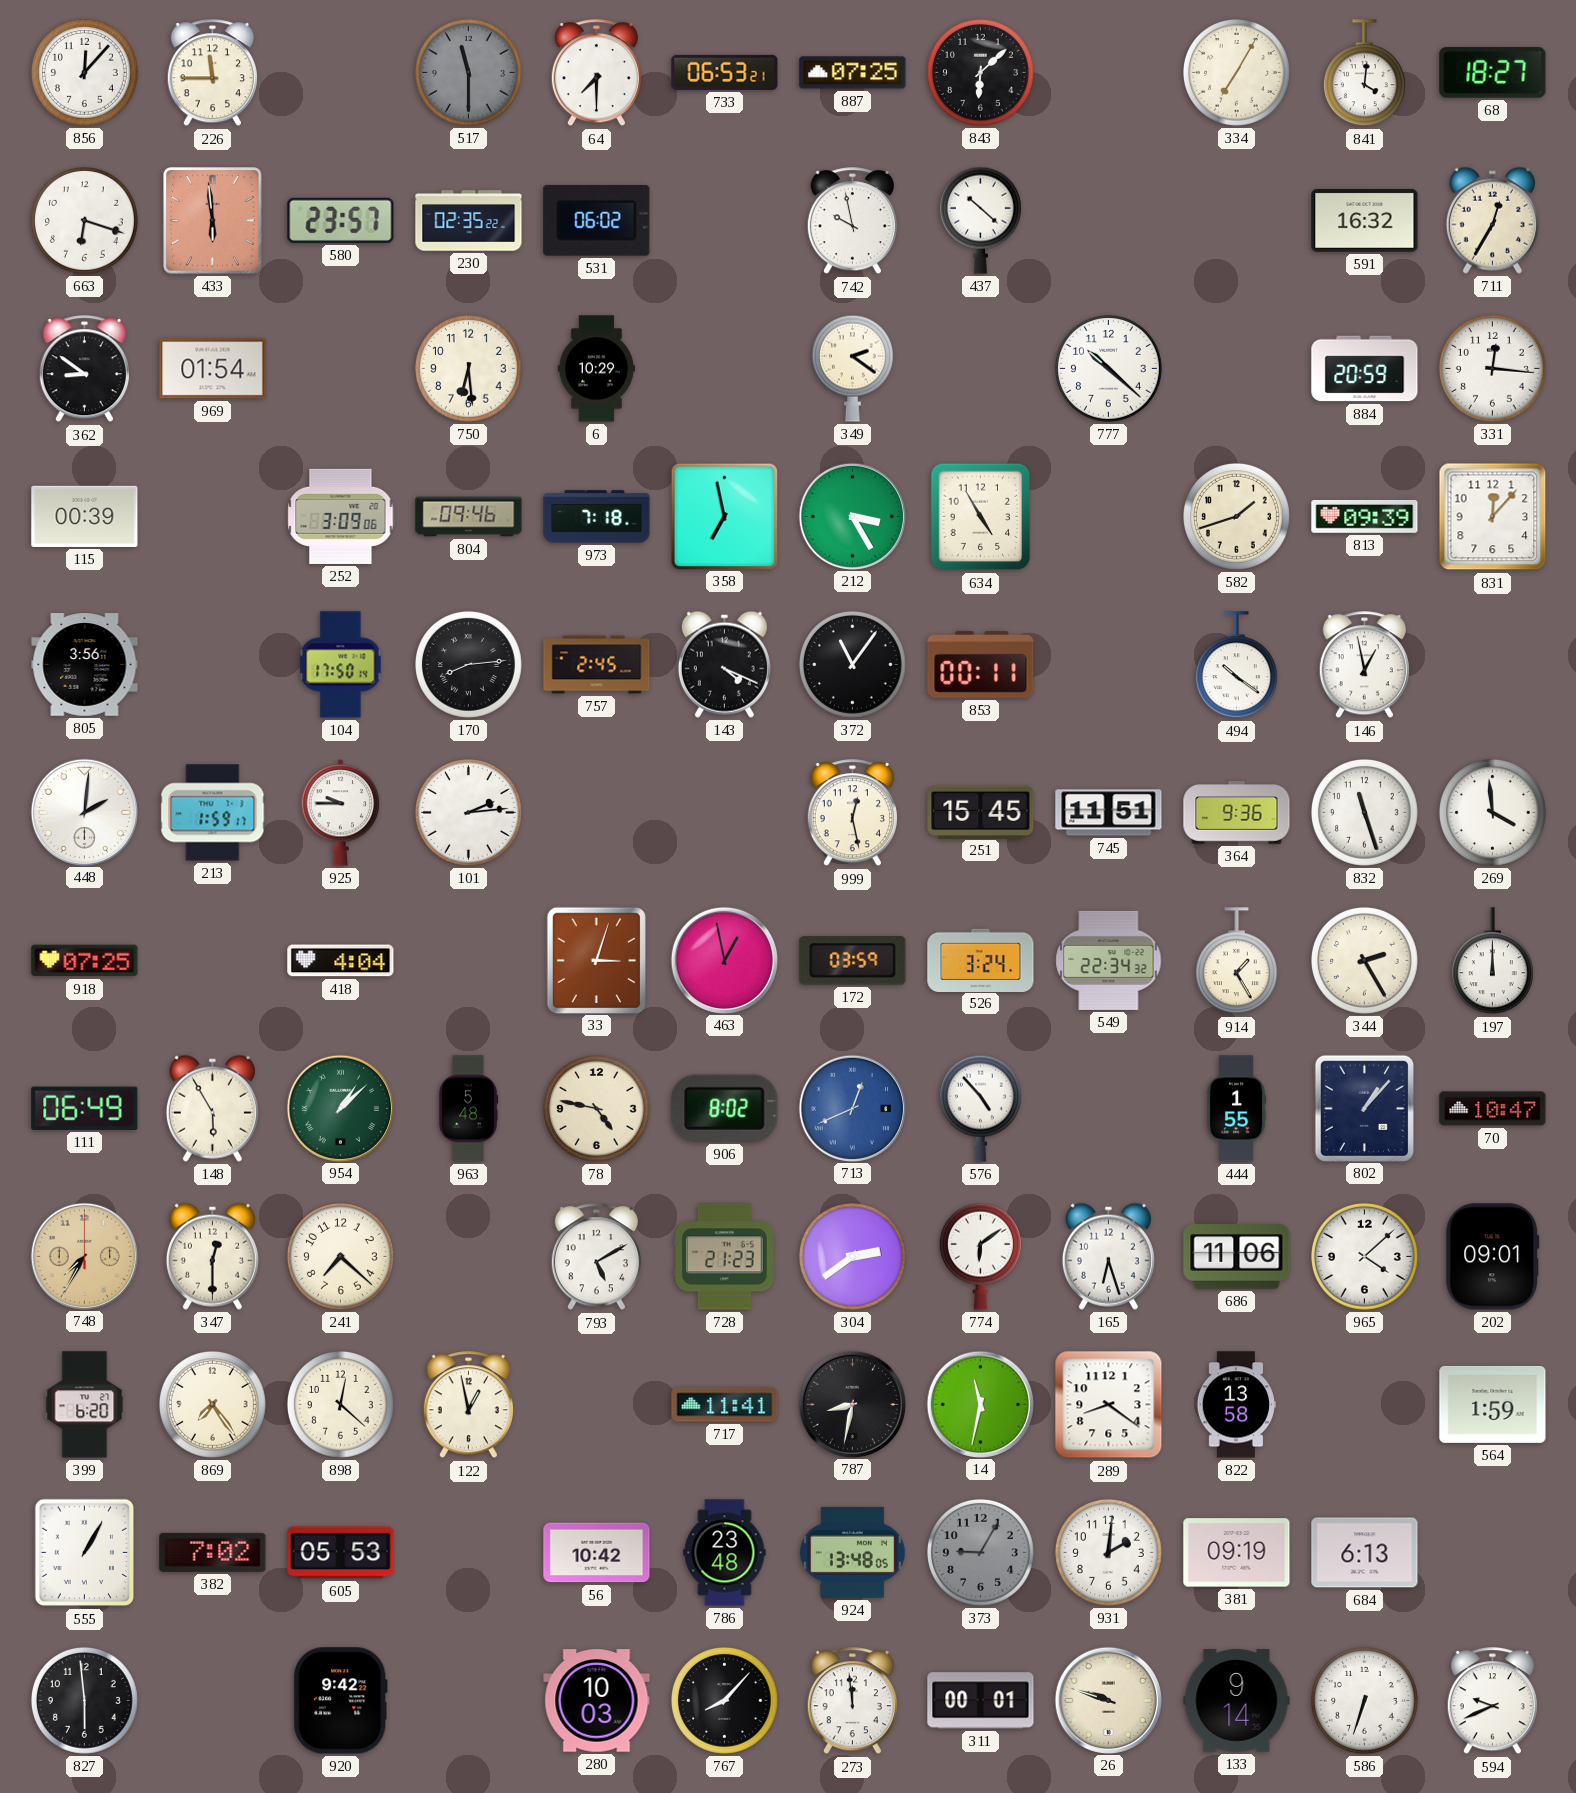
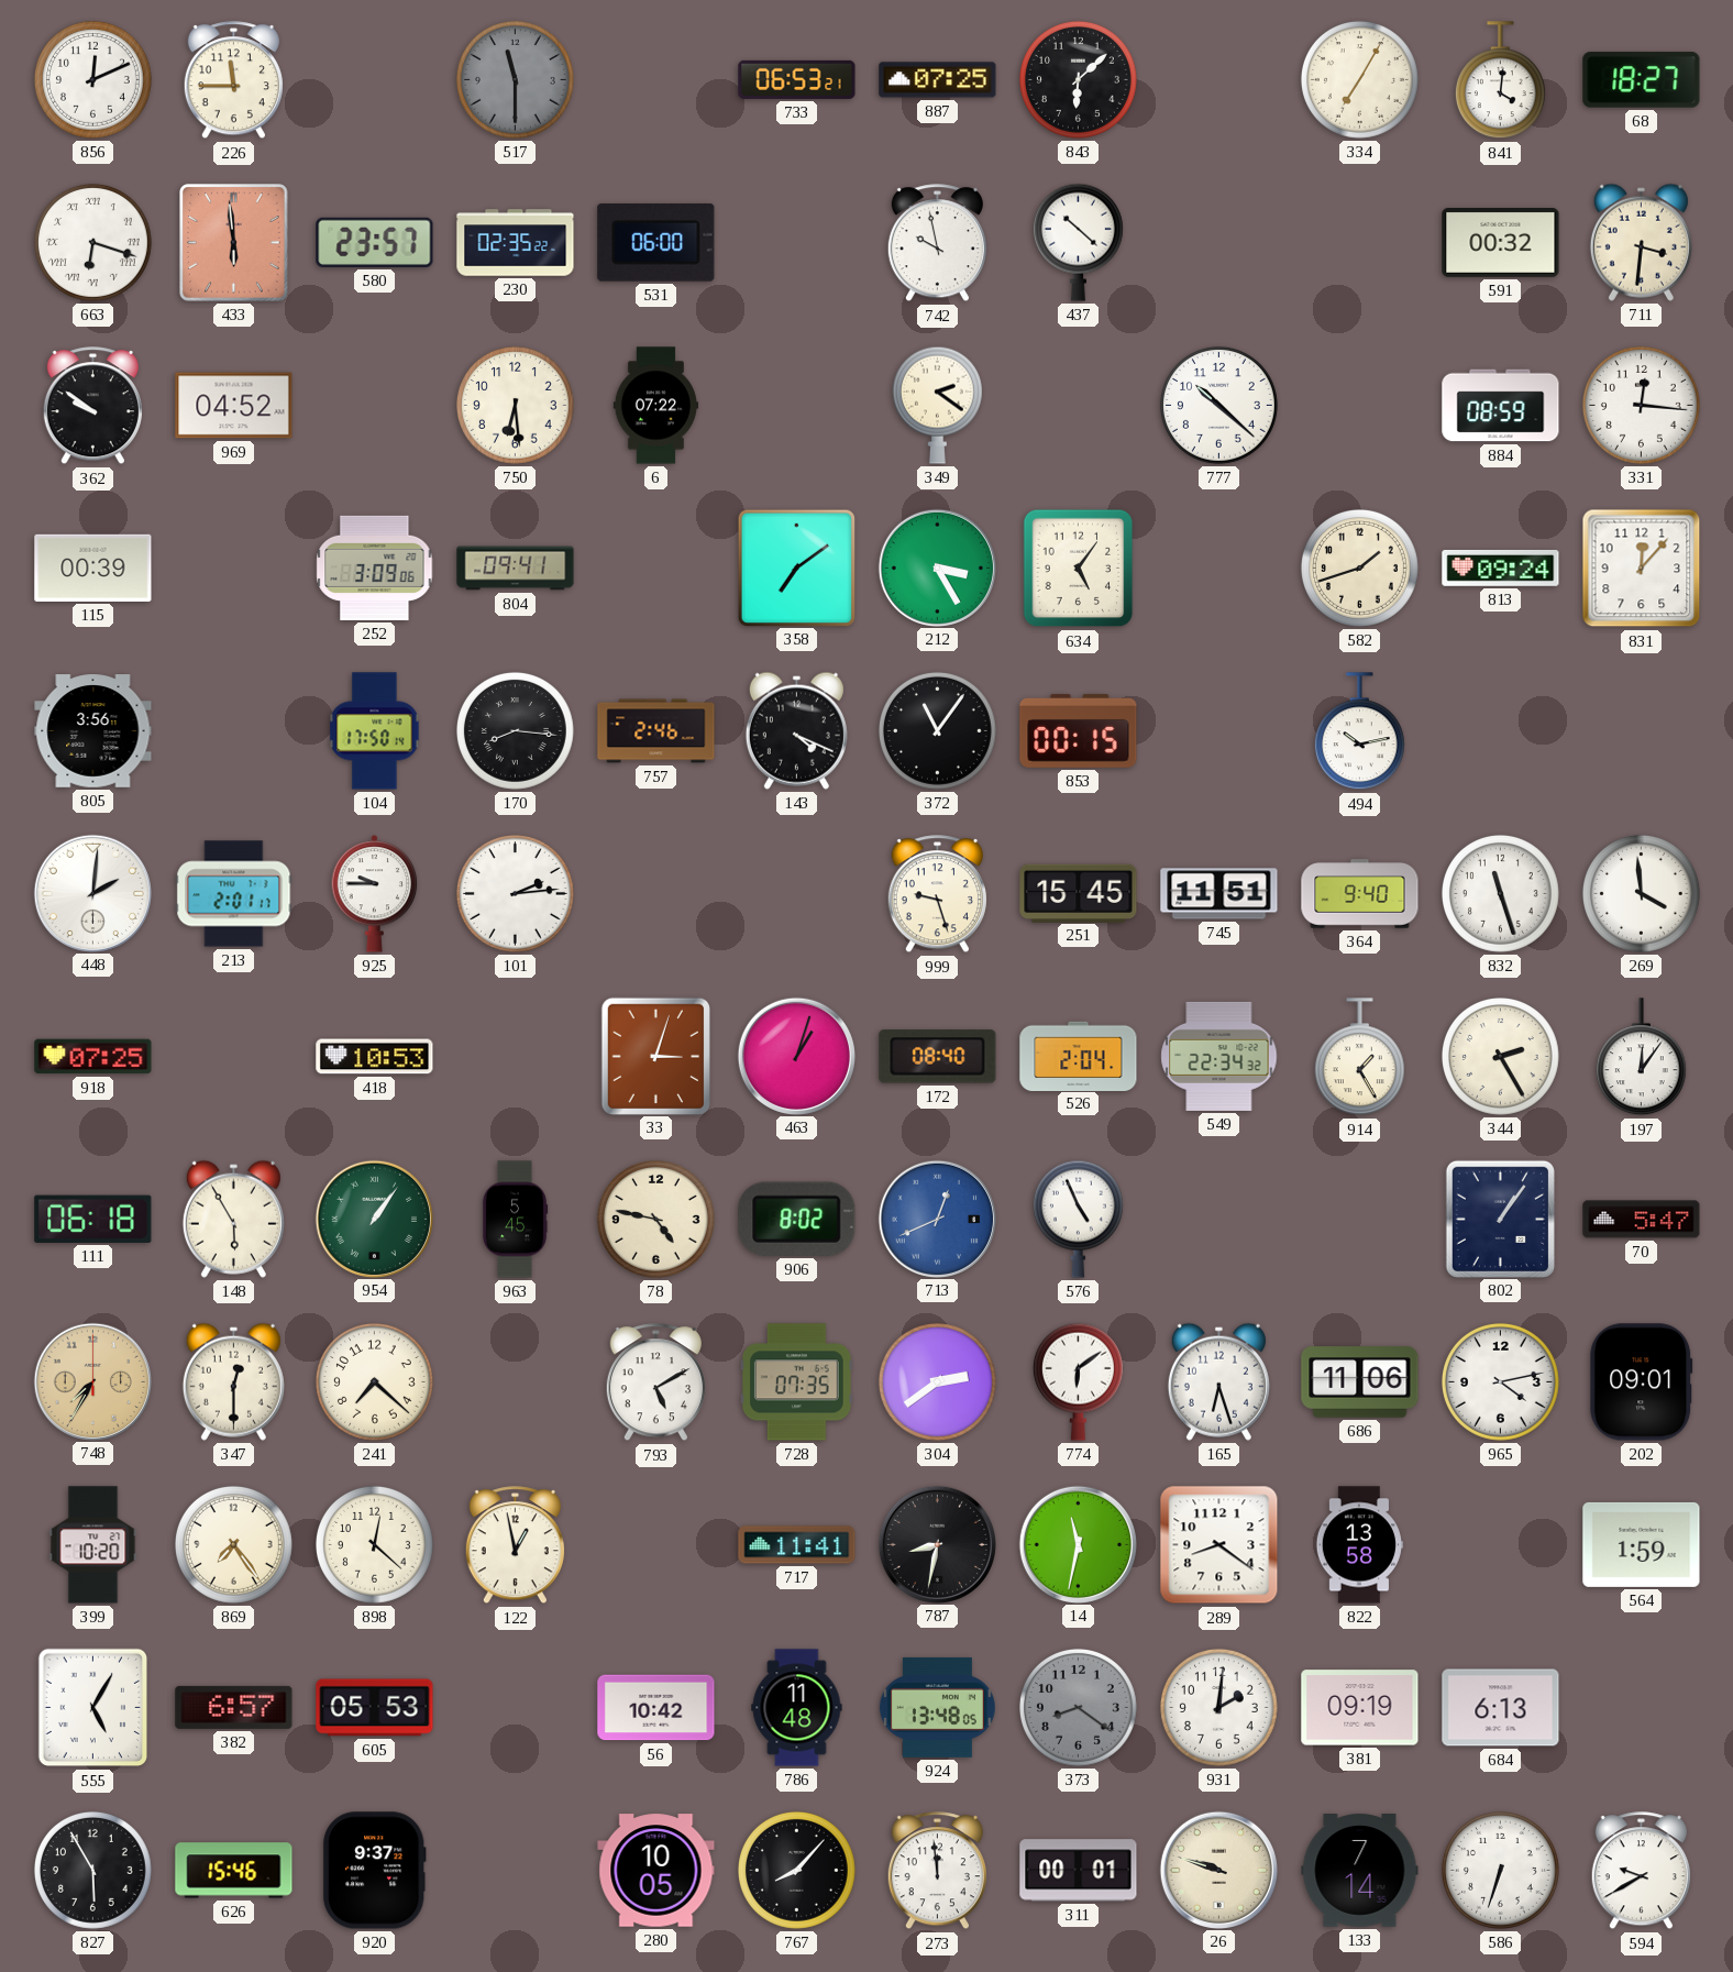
856: 12:07 -> 12:11 (92, 79)
64: 7:30 -> none (596, 73)
663 numerals: Arabic -> Roman (92, 242)
531: 06:02 -> 06:00 (656, 242)
591: 16:32 -> 00:32 (1501, 243)
711: 12:35 -> 3:31 (1641, 242)
362: 8:51 -> 9:51 (92, 406)
969: 01:54 -> 04:52 (234, 406)
6: 10:29 -> 07:22 (655, 406)
884: 20:59 -> 08:59 (1501, 406)
804: 09:46 -> 09:41 (516, 569)
973: 7:18 -> none (597, 517)
358: 6:58 -> 7:09 (796, 568)
634: 4:55 -> 5:06 (1079, 569)
813: 09:39 -> 09:24 (1501, 568)
170: 8:14 -> 8:16 (515, 730)
757: 2:45 -> 2:46 (656, 731)
853: 00:11 -> 00:15 (1079, 730)
494: 10:21 -> 10:13 (1359, 731)
146: 12:58 -> none (1364, 665)
213: 1:59 -> 2:01 (234, 894)
999: 12:28 -> 9:27 (937, 894)
364: 9:36 -> 9:40 (1360, 894)
418: 4:04 -> 10:53 (375, 1057)
463: 12:58 -> 1:03 (796, 1056)
172: 03:59 -> 08:40 (938, 1057)
526: 3:24 -> 2:04 (1079, 1056)
197: 12:00 -> 12:06 (1641, 1057)
111: 06:49 -> 06:18 (93, 1219)
954: 1:08 -> 1:06 (374, 1219)
963: 5:48 -> 5:45 (515, 1220)
576: 4:53 -> 4:56 (1078, 1219)
444: 1:55 -> none (1236, 1109)
802: 1:07 -> 1:06 (1500, 1219)
70: 10:47 -> 5:47 (1642, 1220)
728: 21:23 -> 07:35 (797, 1382)
965: 4:08 -> 4:13 (1500, 1381)
399: 6:20 -> 10:20 (93, 1545)
555: 1:05 -> 5:05 (92, 1708)
382: 7:02 -> 6:57 (234, 1707)
786: 23:48 -> 11:48 (797, 1708)
373: 9:05 -> 8:21 (1078, 1707)
827: 5:59 -> 5:55 (92, 1870)
626: none -> 15:46 (234, 1871)
920: 9:42 -> 9:37 (374, 1871)
280: 10:03 -> 10:05 (656, 1871)
133: 9:14 -> 7:14 (1360, 1871)
594: 9:41 -> 9:40 (1641, 1871)
